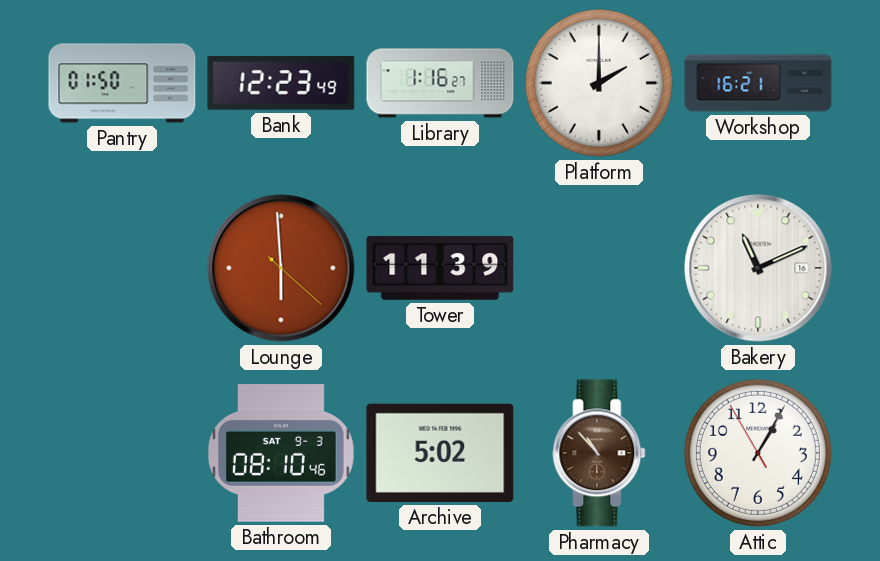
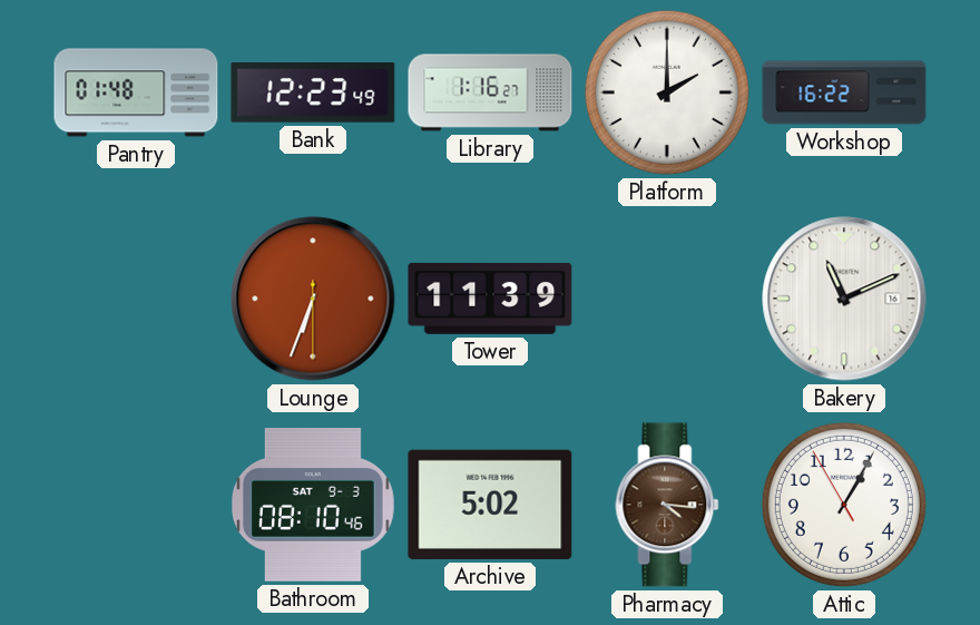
Pantry: 01:50 -> 01:48 (136, 92)
Workshop: 16:21 -> 16:22 (844, 92)
Lounge: 5:59 -> 6:33 (313, 299)
Pharmacy: 10:53 -> 4:16 (667, 505)
